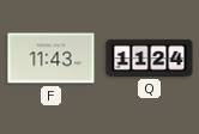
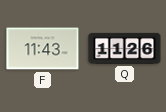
Q: 11:24 -> 11:26 (125, 48)
